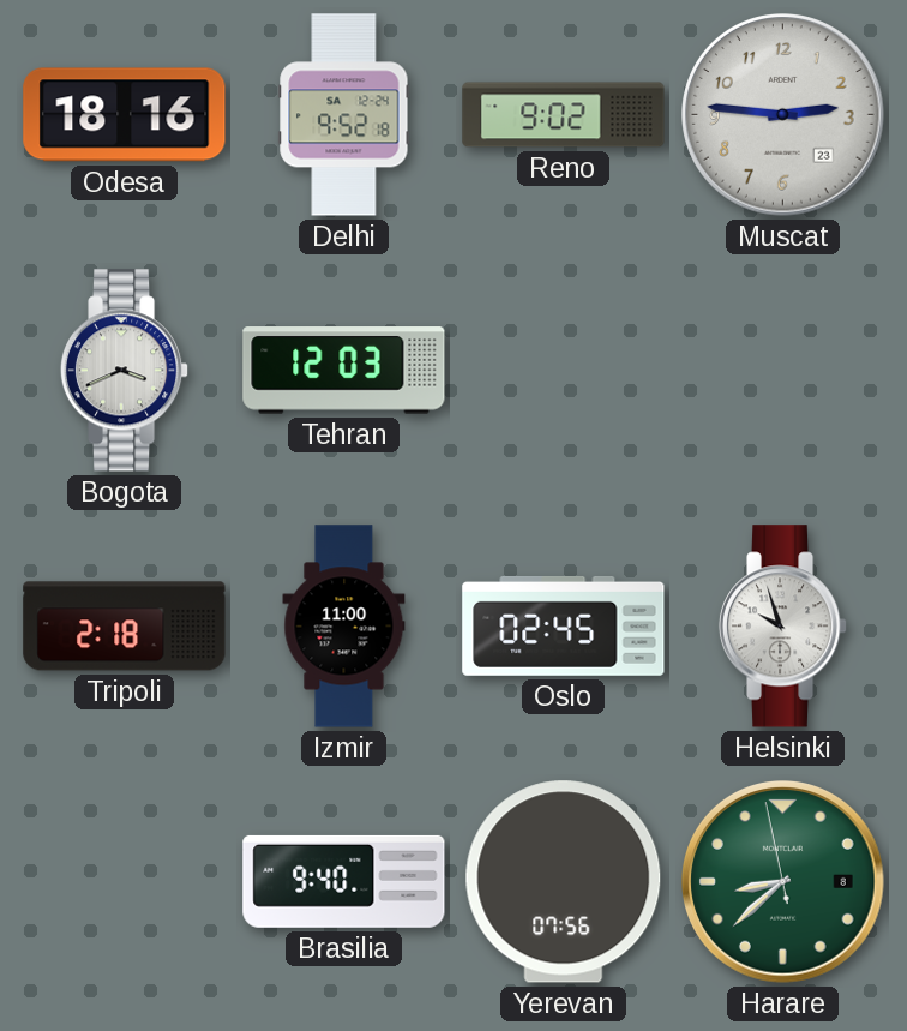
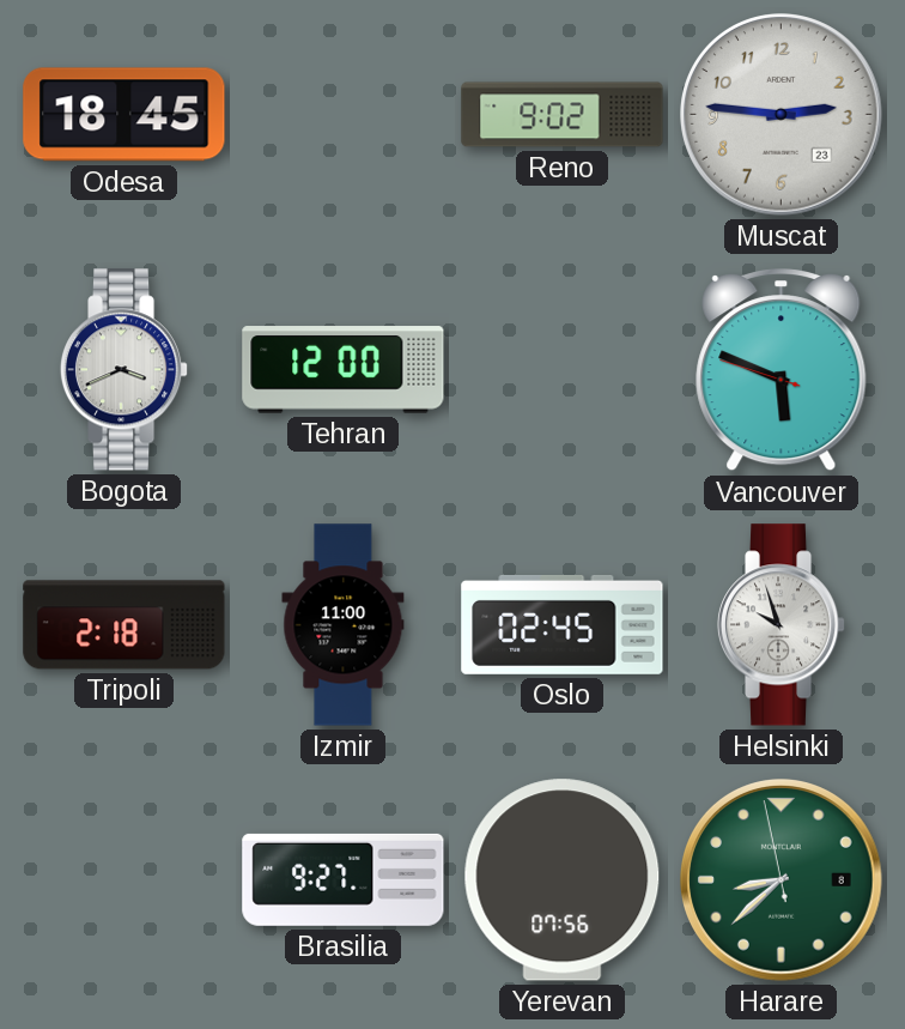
Odesa: 18:16 -> 18:45 (124, 115)
Delhi: 9:52 -> none (344, 115)
Tehran: 12:03 -> 12:00 (344, 370)
Vancouver: none -> 5:48 (782, 371)
Brasilia: 9:40 -> 9:27 (344, 879)
